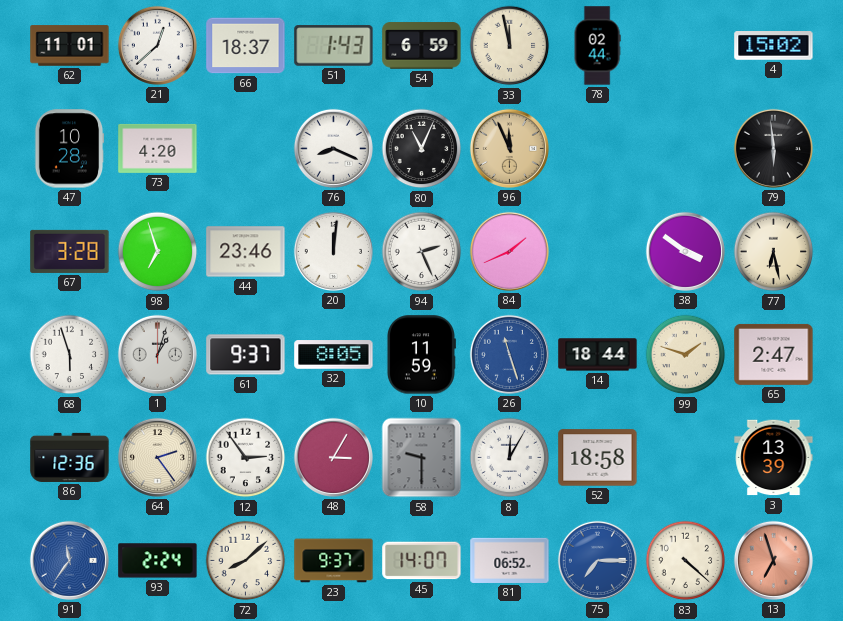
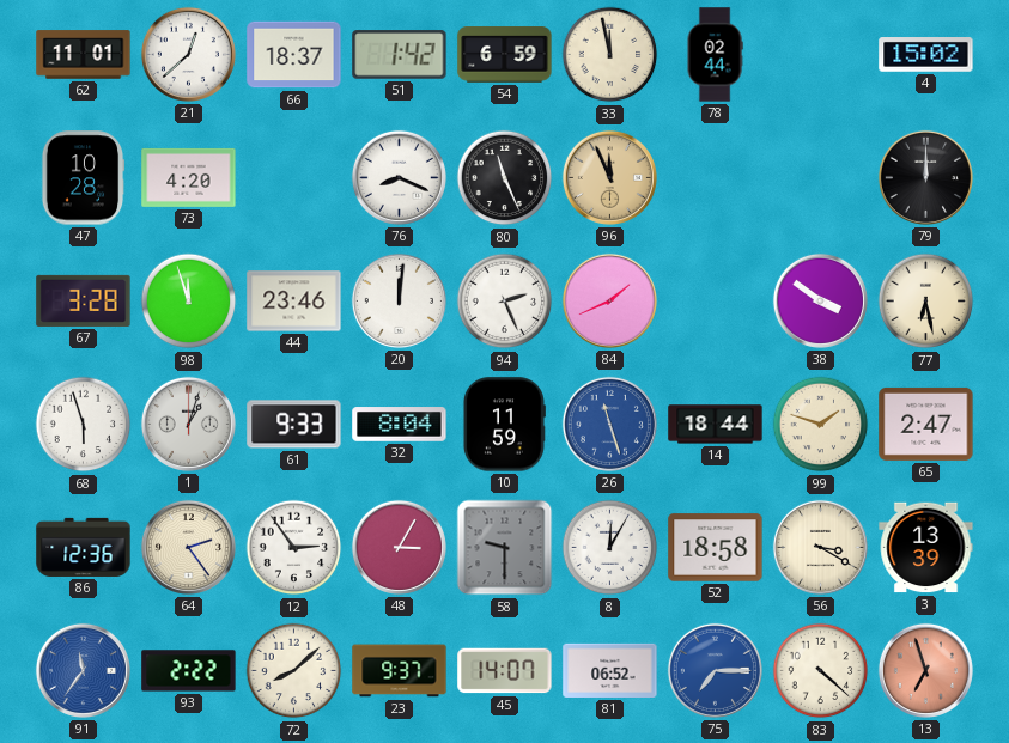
51: 1:43 -> 1:42 (400, 55)
80: 11:04 -> 11:26 (505, 178)
79: 5:59 -> 12:00 (925, 177)
98: 6:57 -> 11:57 (189, 302)
61: 9:37 -> 9:33 (294, 425)
32: 8:05 -> 8:04 (400, 425)
56: none -> 3:20 (820, 547)
93: 2:24 -> 2:22 (189, 671)
